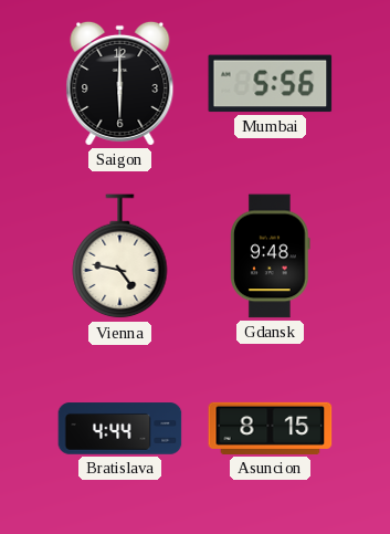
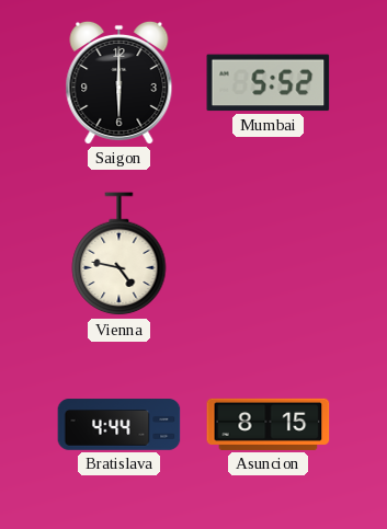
Mumbai: 5:56 -> 5:52 (269, 83)
Gdansk: 9:48 -> none (271, 256)
